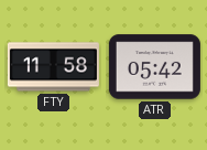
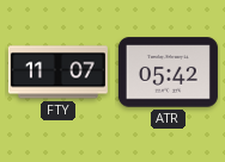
FTY: 11:58 -> 11:07 (57, 73)
